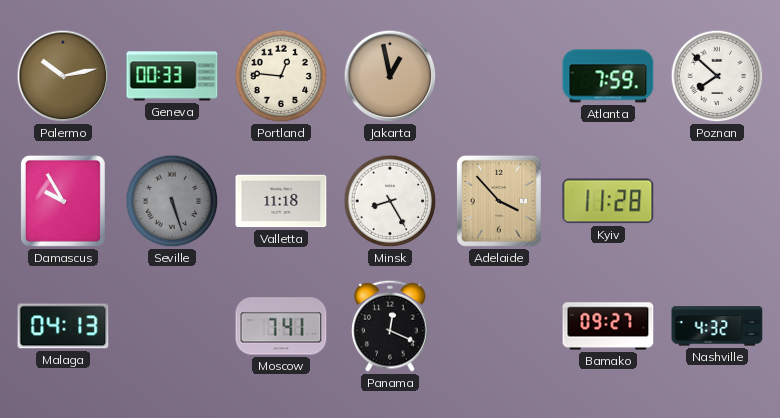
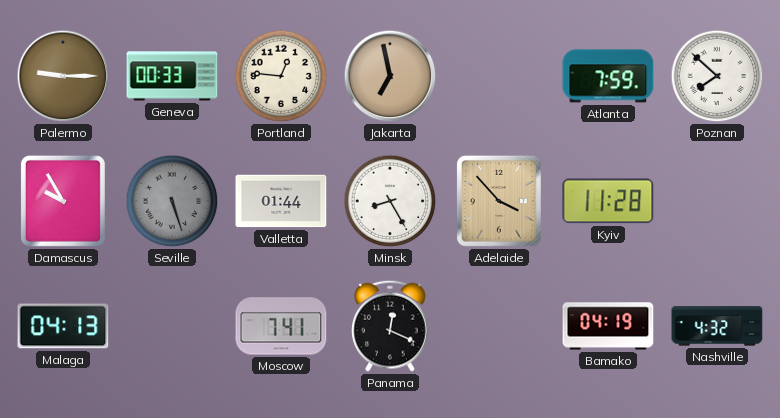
Palermo: 10:13 -> 9:15 (63, 76)
Jakarta: 12:58 -> 6:58 (390, 76)
Valletta: 11:18 -> 01:44 (281, 201)
Bamako: 09:27 -> 04:19 (608, 326)
